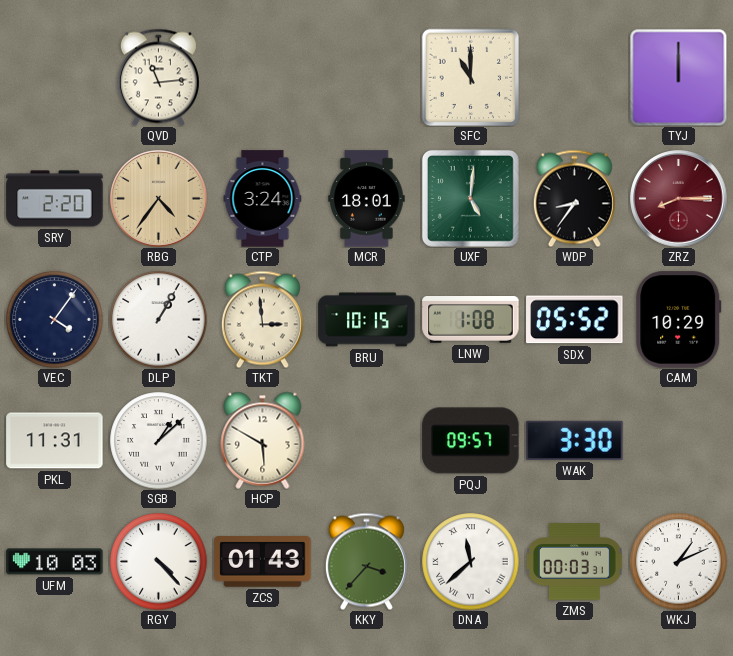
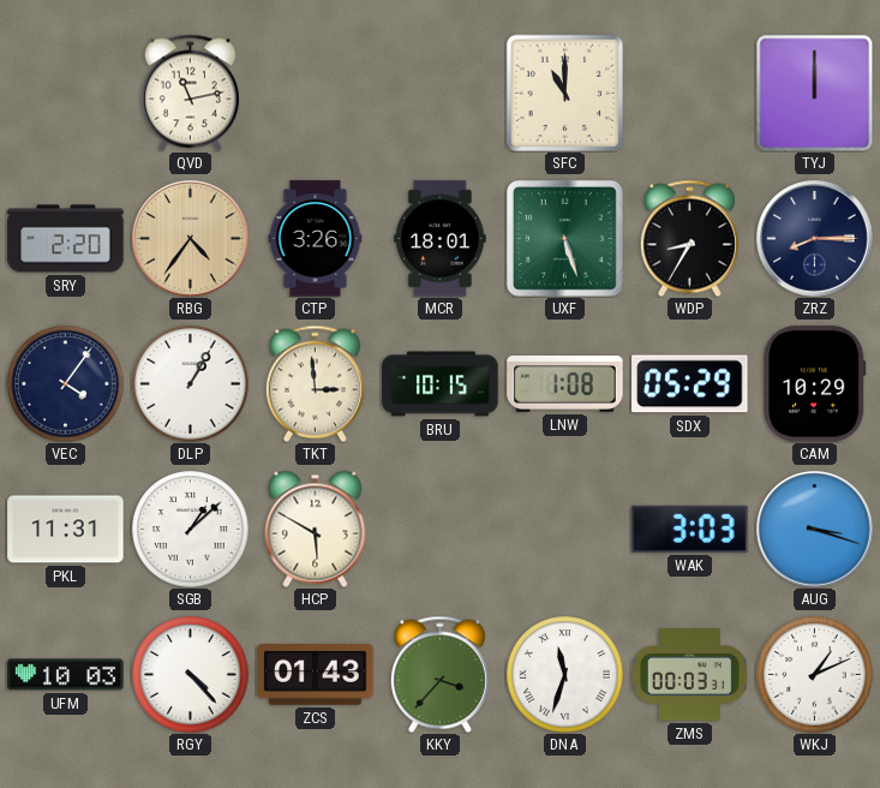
QVD: 11:14 -> 11:13 (190, 92)
CTP: 3:24 -> 3:26 (316, 239)
UXF: 5:01 -> 5:27 (564, 238)
WDP: 8:36 -> 8:35 (689, 238)
ZRZ dial: burgundy -> navy (815, 239)
SDX: 05:52 -> 05:29 (690, 384)
PQJ: 09:57 -> none (471, 441)
WAK: 3:30 -> 3:03 (690, 529)
AUG: none -> 3:18 (815, 530)
DNA: 11:38 -> 11:33 (565, 675)
